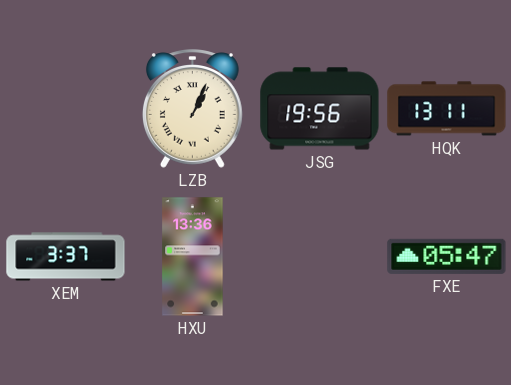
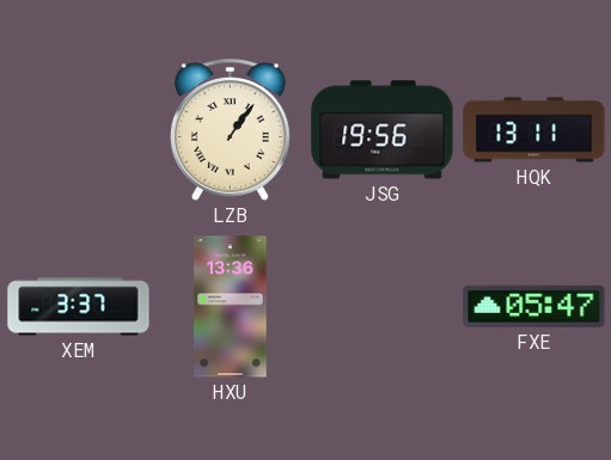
LZB: 1:04 -> 1:06 (230, 130)
